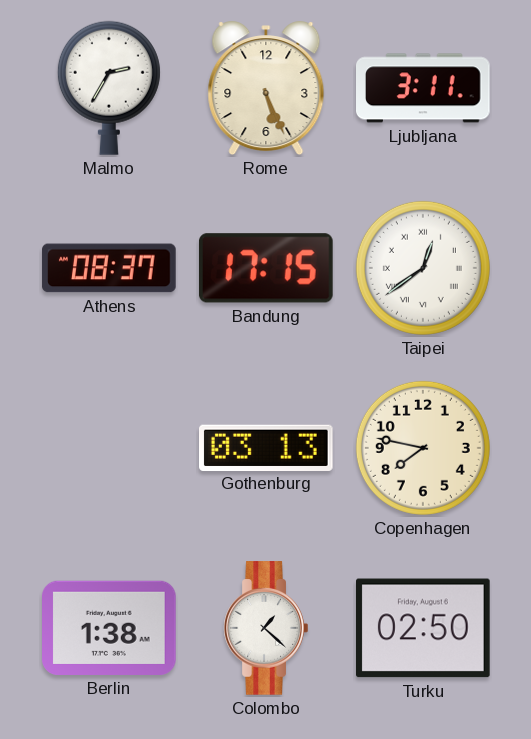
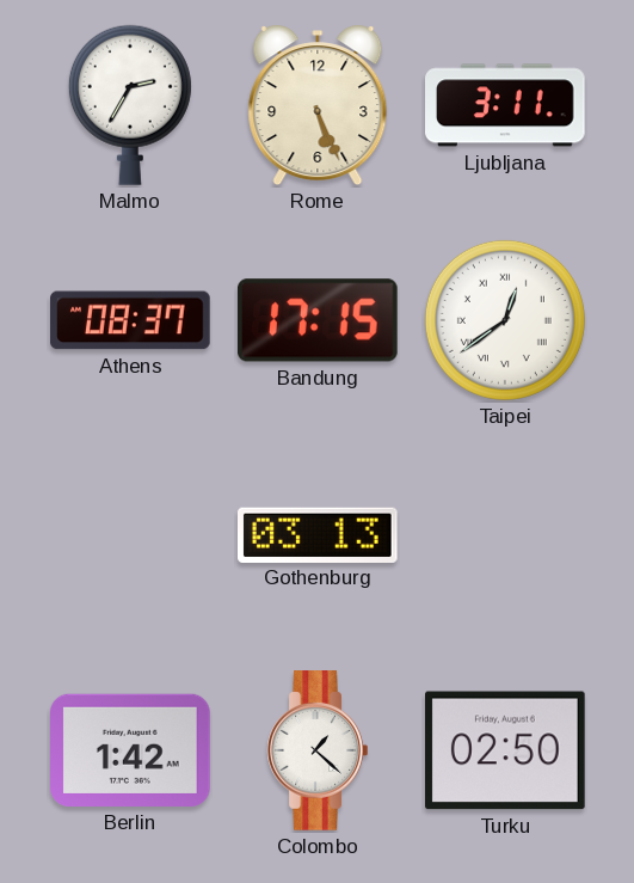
Copenhagen: 7:47 -> none (423, 448)
Berlin: 1:38 -> 1:42 (131, 750)
